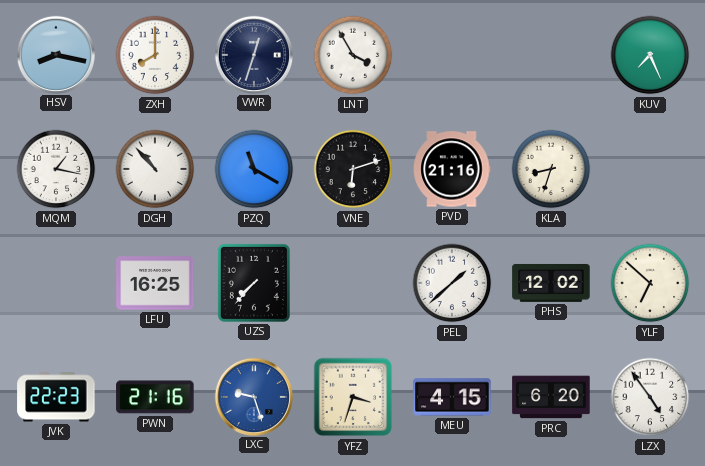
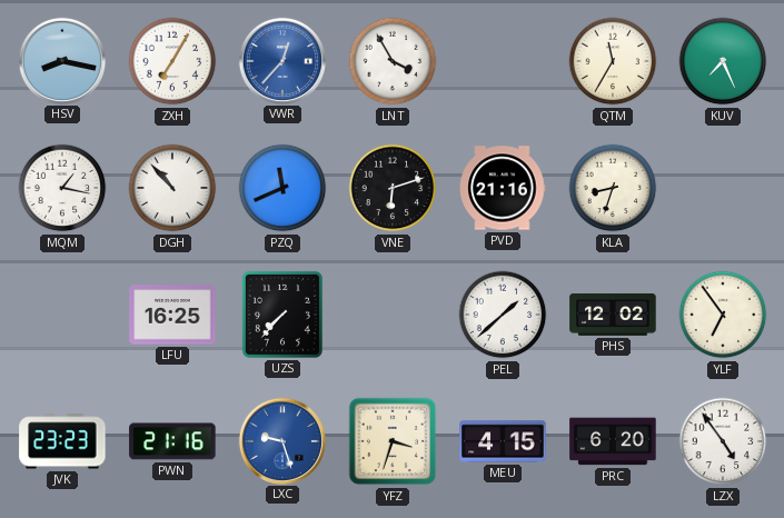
ZXH: 8:00 -> 7:05 (172, 61)
VWR: 12:33 -> 12:37 (281, 60)
VWR dial: navy -> blue (281, 60)
QTM: none -> 11:35 (613, 61)
PZQ: 11:20 -> 11:41 (282, 188)
YLF: 6:52 -> 6:54 (723, 315)
JVK: 22:23 -> 23:23 (62, 441)
